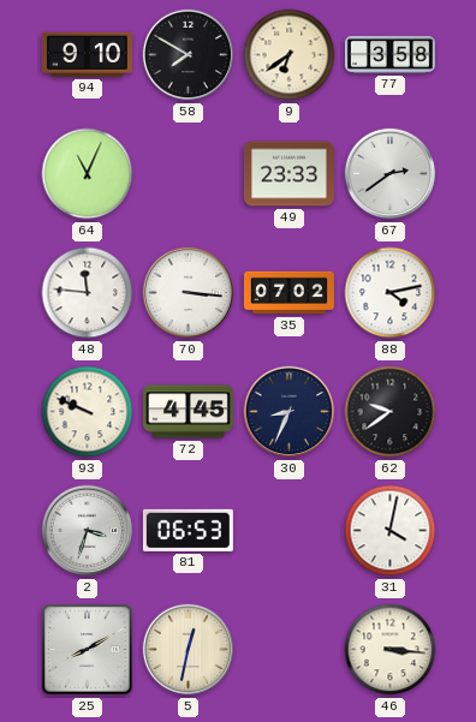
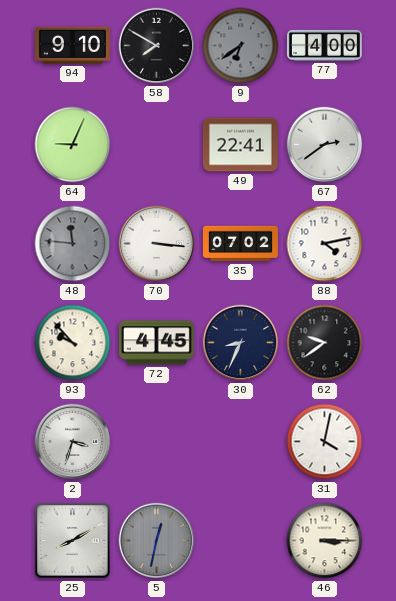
9 dial: cream -> grey (241, 46)
77: 3:58 -> 4:00 (324, 45)
64: 11:04 -> 9:04 (73, 145)
49: 23:33 -> 22:41 (240, 145)
48 dial: white -> grey (73, 244)
93: 9:49 -> 9:53 (73, 343)
81: 06:53 -> none (188, 530)
5 dial: cream -> grey (157, 541)
46: 3:16 -> 3:15 (325, 541)
